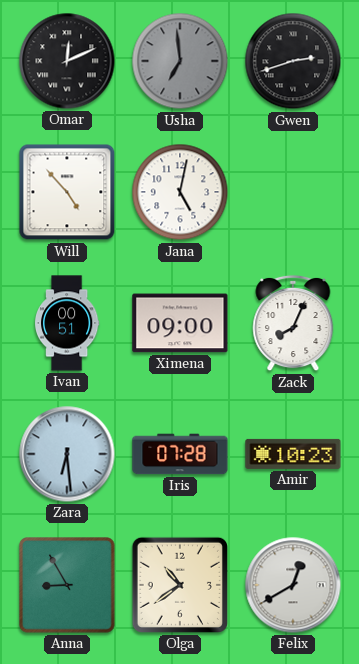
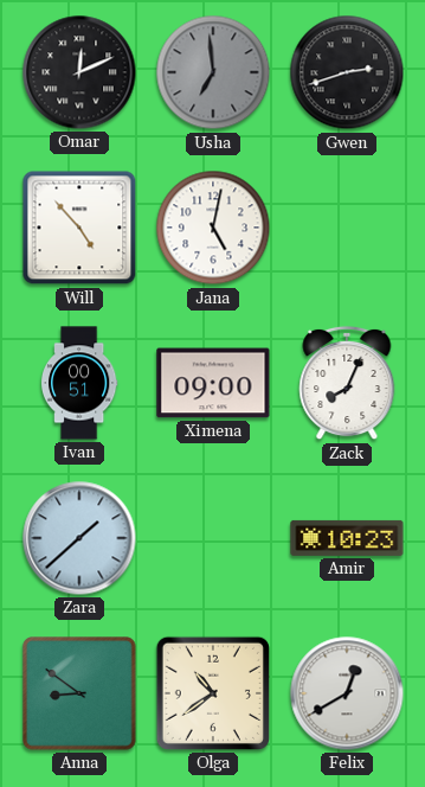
Zara: 6:29 -> 1:38 (79, 538)
Iris: 07:28 -> none (180, 454)
Anna: 8:55 -> 8:51 (79, 693)
